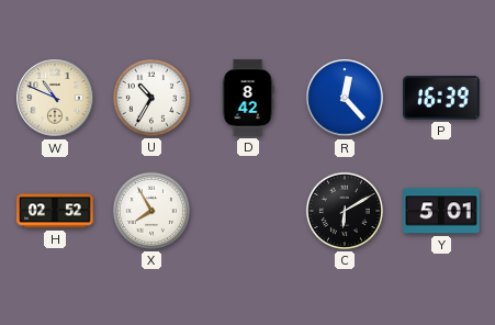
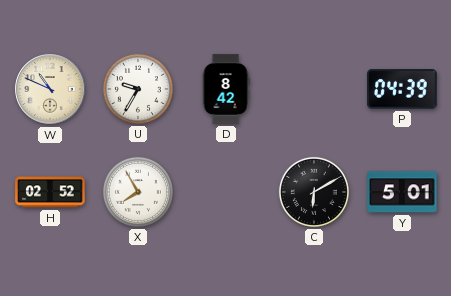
U: 10:35 -> 9:35 (138, 89)
R: 12:23 -> none (345, 98)
P: 16:39 -> 04:39 (402, 89)
